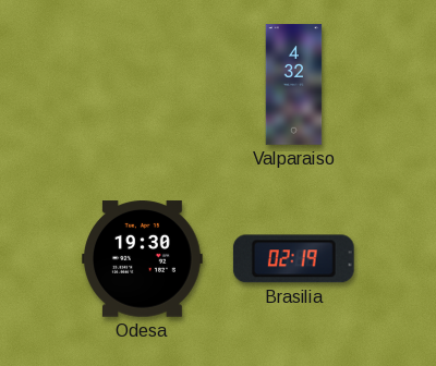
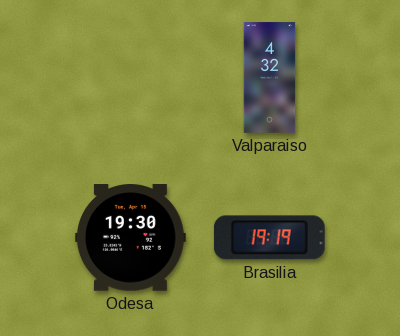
Brasilia: 02:19 -> 19:19 (269, 238)
